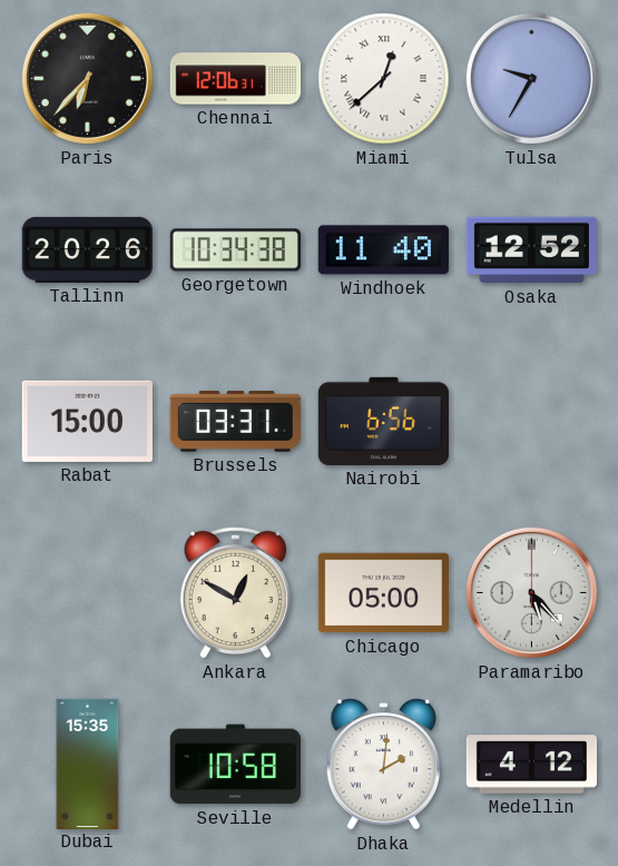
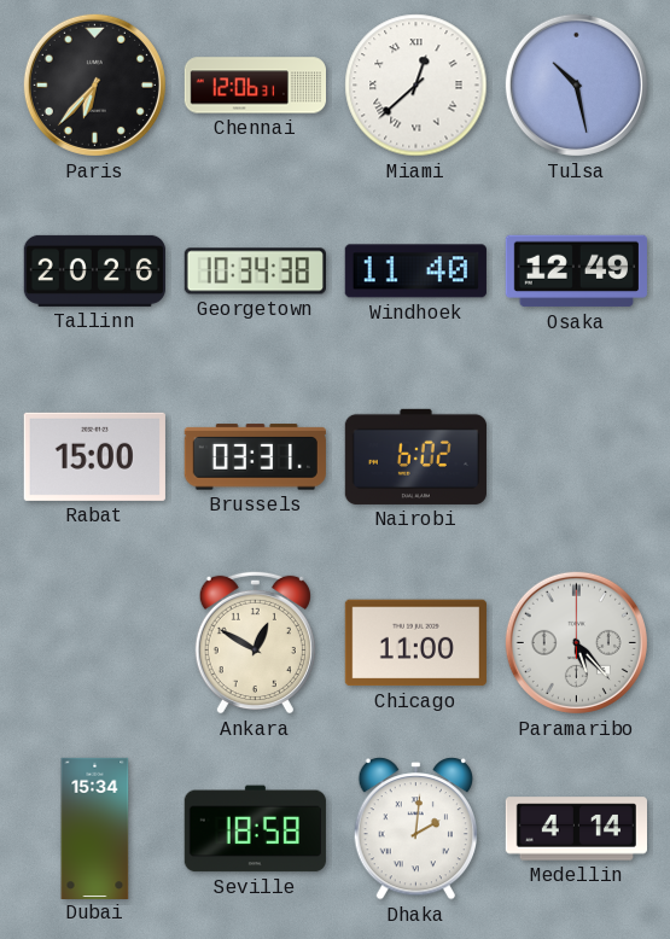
Tulsa: 9:35 -> 10:28 (576, 84)
Osaka: 12:52 -> 12:49 (576, 272)
Nairobi: 6:56 -> 6:02 (415, 456)
Chicago: 05:00 -> 11:00 (415, 643)
Dubai: 15:35 -> 15:34 (95, 828)
Seville: 10:58 -> 18:58 (255, 829)
Medellin: 4:12 -> 4:14 (576, 829)
